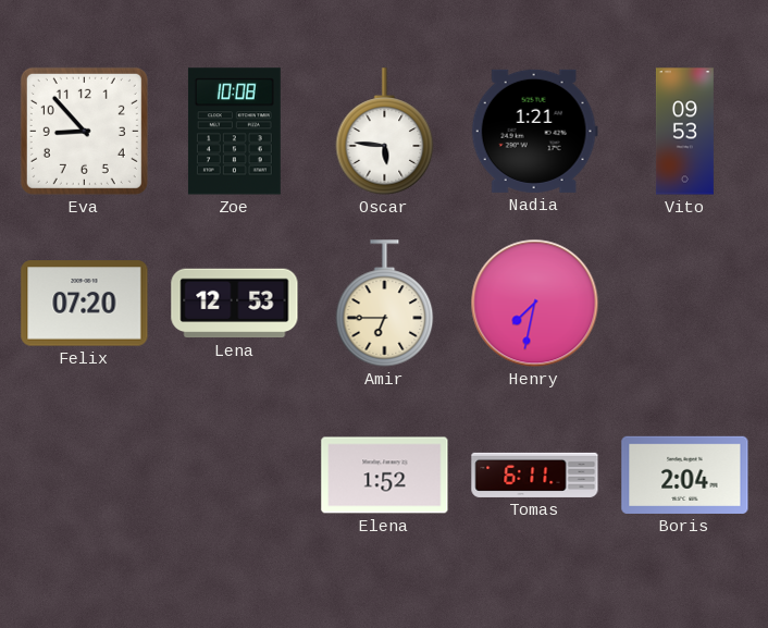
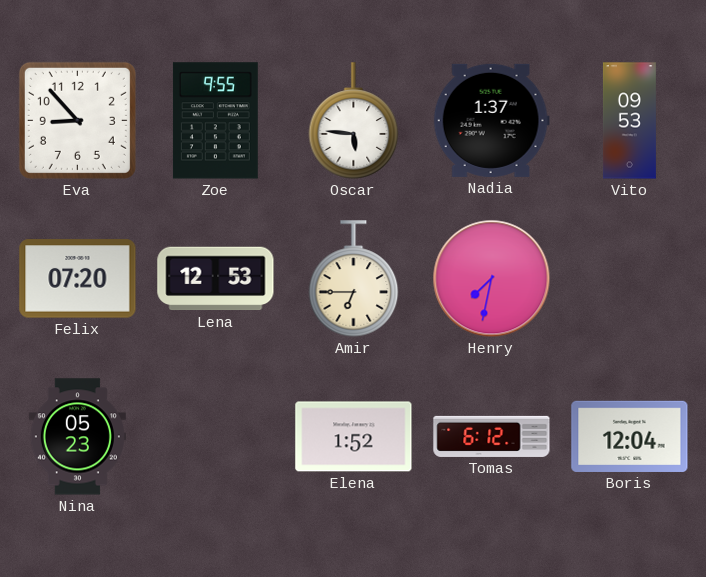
Zoe: 10:08 -> 9:55 (215, 121)
Nadia: 1:21 -> 1:37 (491, 120)
Nina: none -> 05:23 (77, 437)
Tomas: 6:11 -> 6:12 (492, 436)
Boris: 2:04 -> 12:04 (630, 436)
